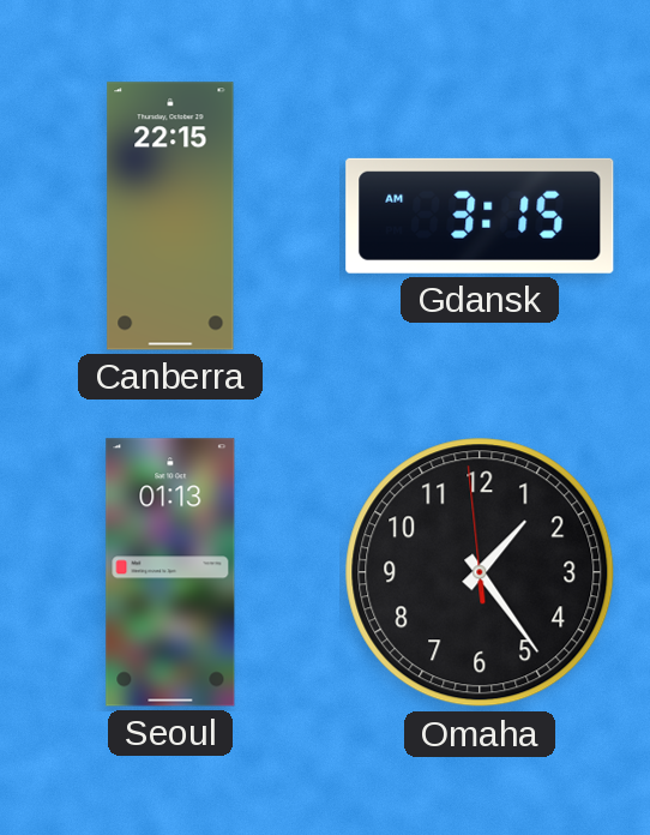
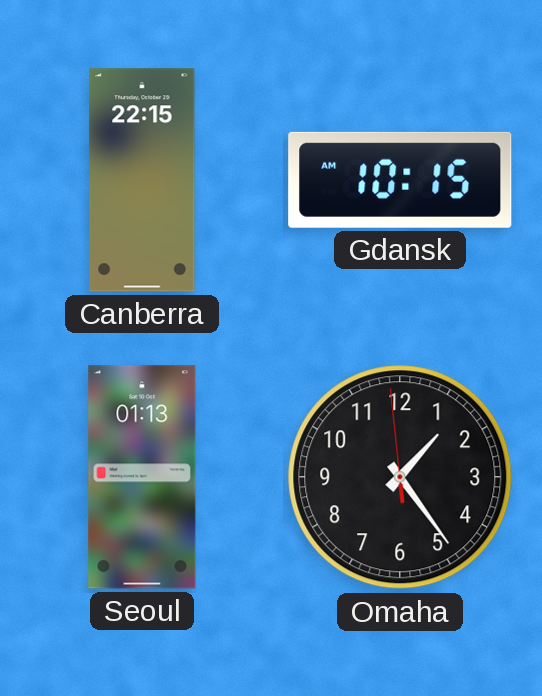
Gdansk: 3:15 -> 10:15 (400, 180)
